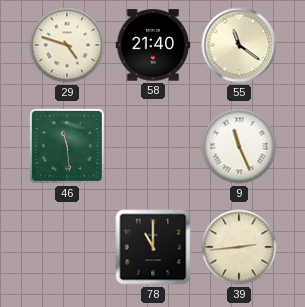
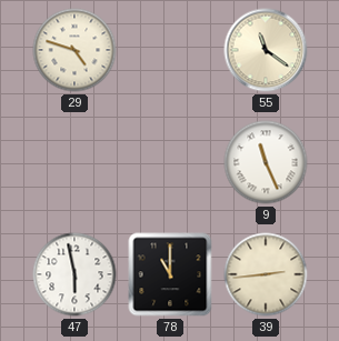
58: 21:40 -> none (153, 45)
46: 11:29 -> none (67, 146)
47: none -> 5:58 (74, 274)
